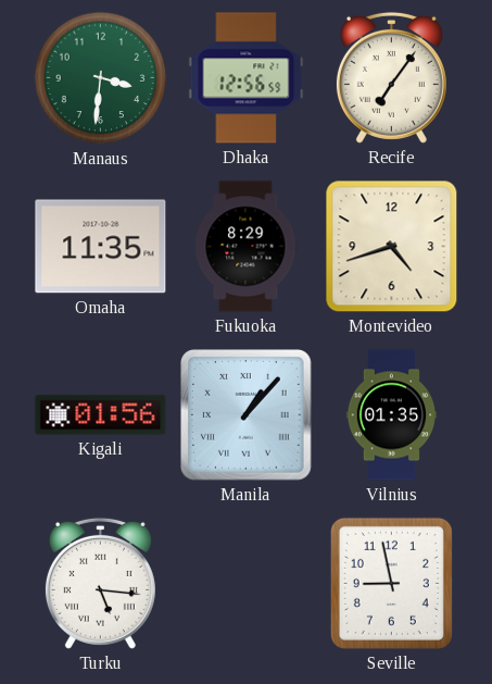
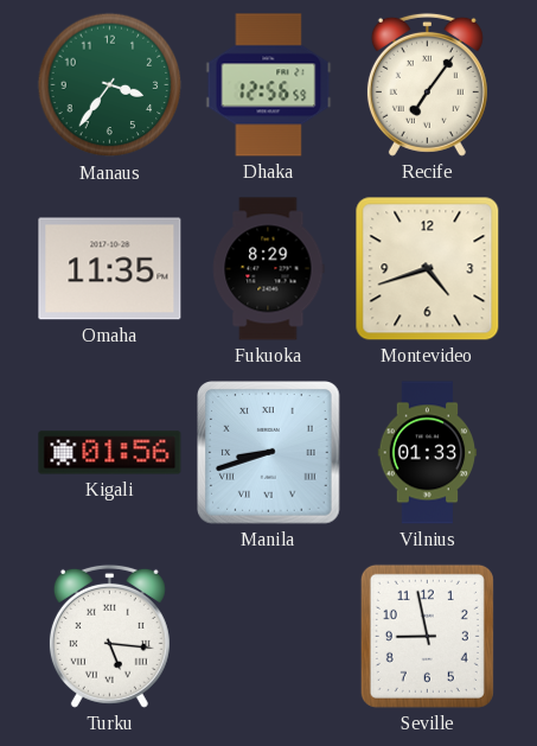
Manaus: 3:31 -> 3:36 (110, 85)
Manila: 1:07 -> 8:42 (269, 453)
Vilnius: 01:35 -> 01:33 (428, 453)
